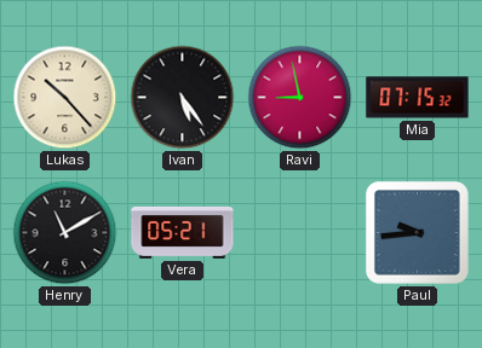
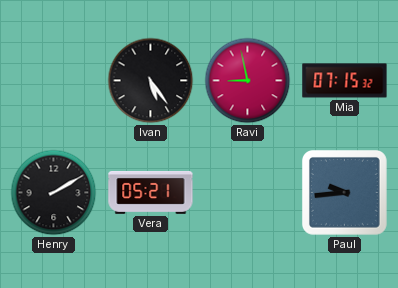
Lukas: 10:23 -> none (65, 98)
Henry: 11:10 -> 2:10 (54, 193)
